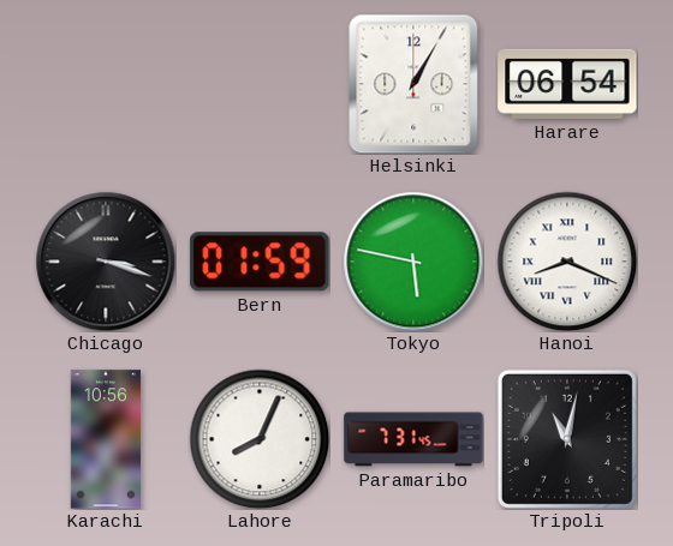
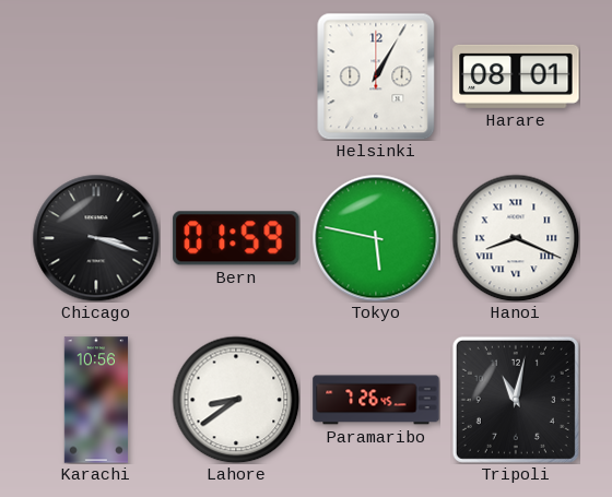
Harare: 06:54 -> 08:01 (516, 76)
Lahore: 8:04 -> 8:39 (236, 400)
Paramaribo: 7:31 -> 7:26 (376, 400)
